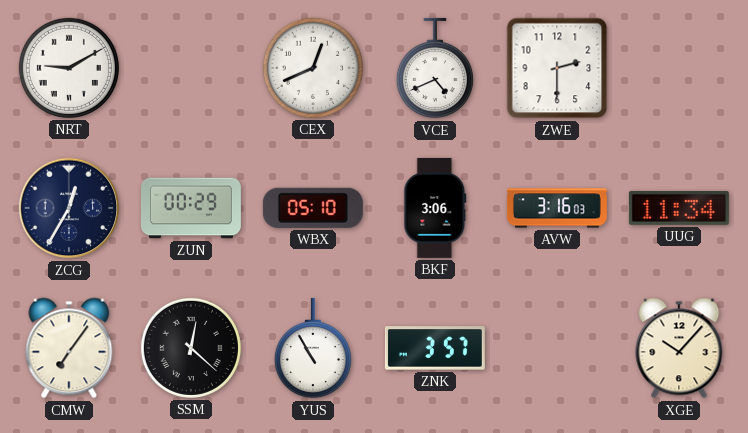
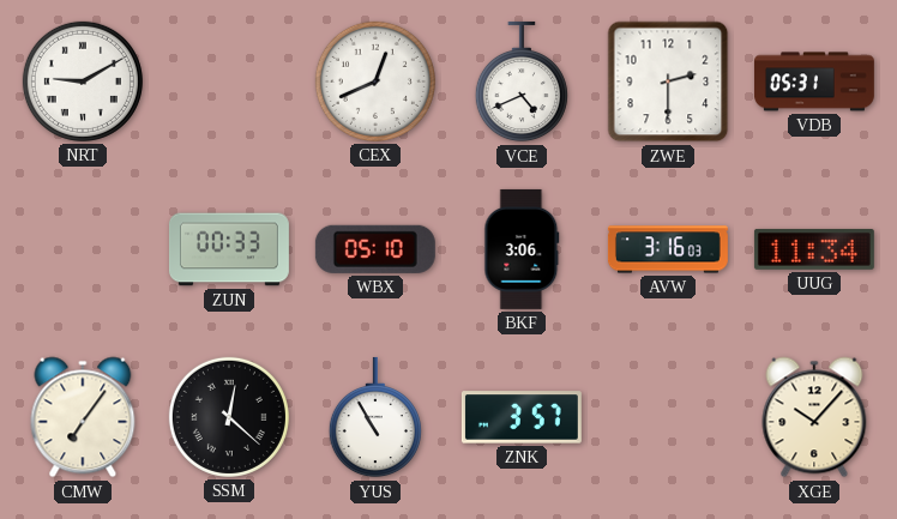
VDB: none -> 05:31 (814, 82)
ZCG: 12:35 -> none (69, 208)
ZUN: 00:29 -> 00:33 (229, 249)
